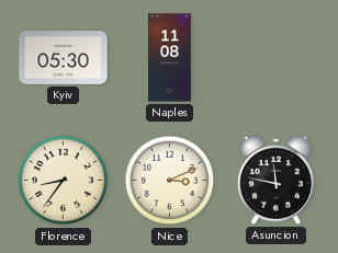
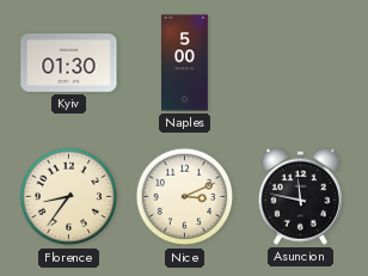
Kyiv: 05:30 -> 01:30 (69, 63)
Naples: 11:08 -> 5:00 (185, 63)
